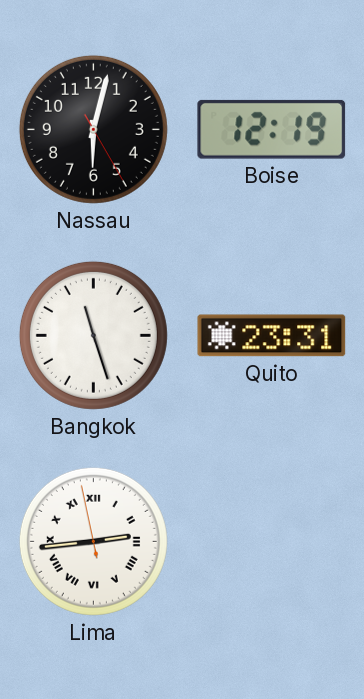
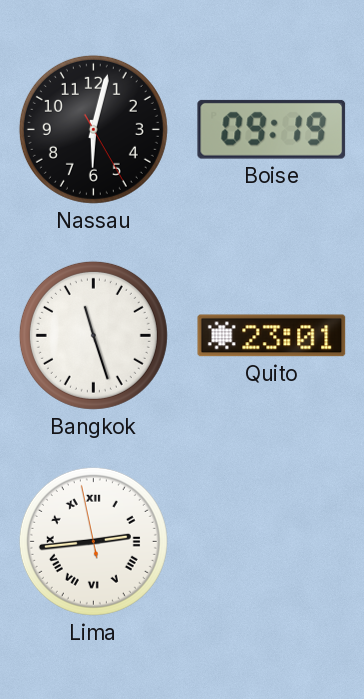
Boise: 12:19 -> 09:19 (272, 129)
Quito: 23:31 -> 23:01 (272, 336)
